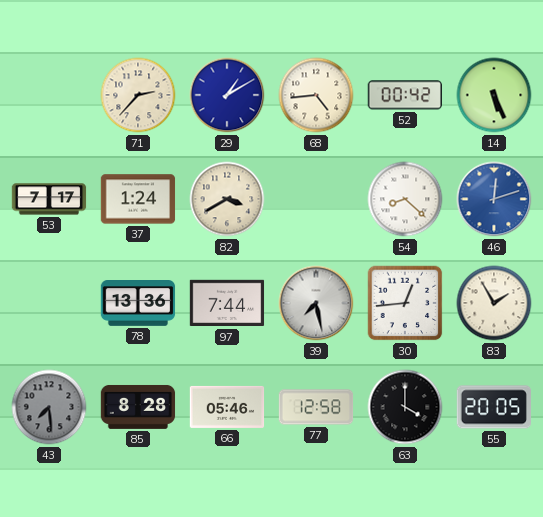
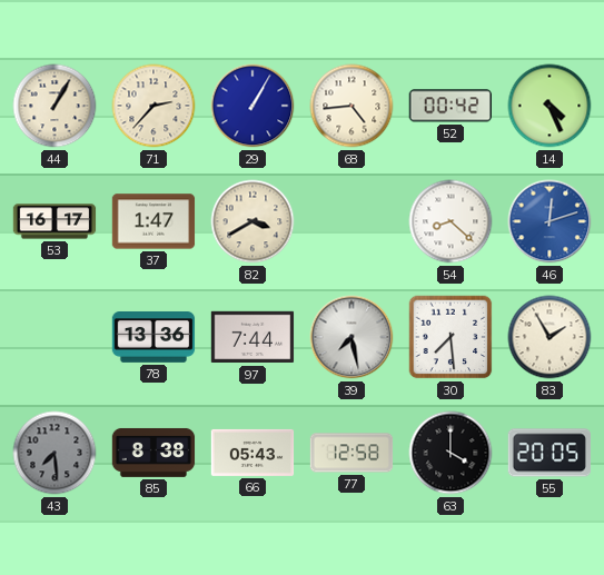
44: none -> 1:05 (55, 106)
29: 1:10 -> 1:05 (253, 106)
14: 5:26 -> 4:26 (549, 106)
53: 7:17 -> 16:17 (55, 221)
37: 1:24 -> 1:47 (154, 221)
30: 12:44 -> 7:29 (450, 337)
85: 8:28 -> 8:38 (154, 453)
66: 05:46 -> 05:43 (253, 453)
